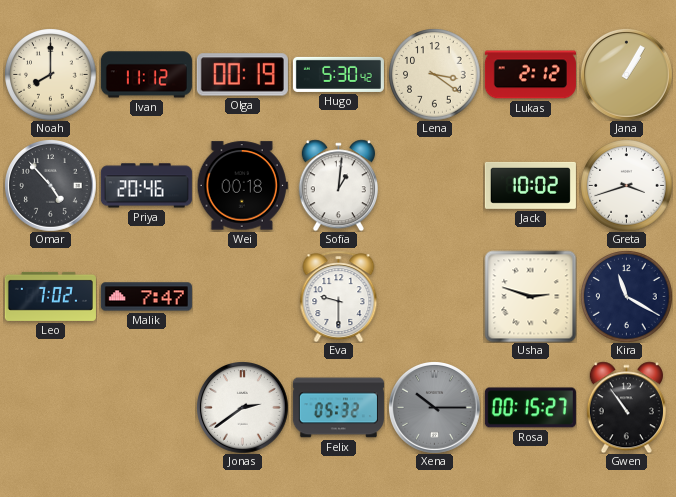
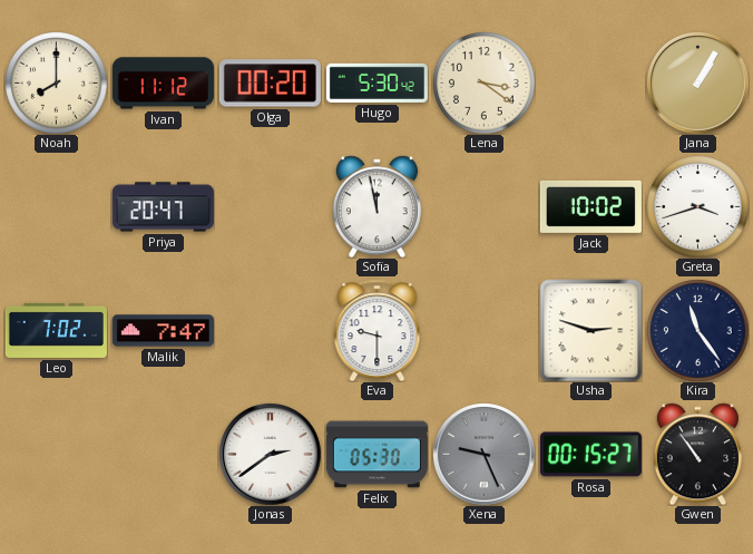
Olga: 00:19 -> 00:20 (270, 84)
Lukas: 2:12 -> none (530, 75)
Omar: 4:53 -> none (51, 186)
Priya: 20:46 -> 20:47 (163, 207)
Wei: 00:18 -> none (242, 186)
Sofia: 1:01 -> 11:58 (376, 206)
Kira: 11:20 -> 11:24 (697, 330)
Felix: 05:32 -> 05:30 (376, 455)
Xena: 10:15 -> 9:26 (485, 455)
